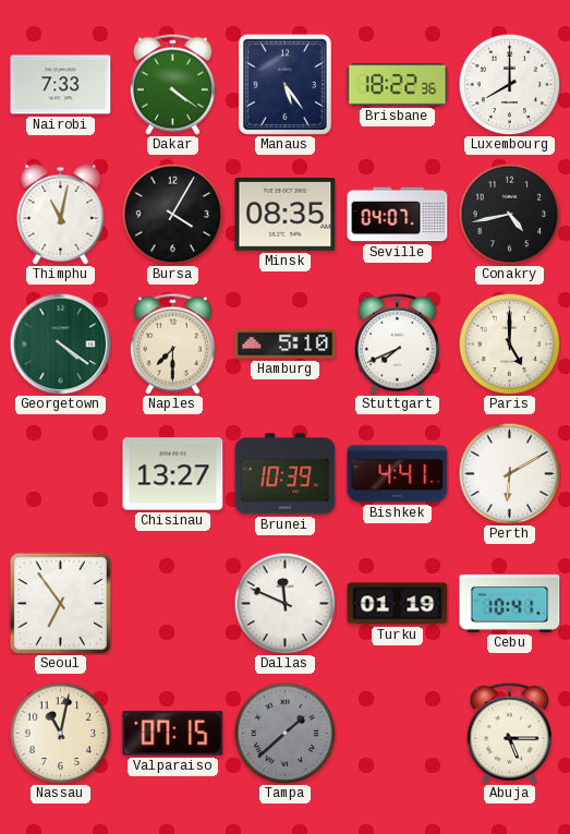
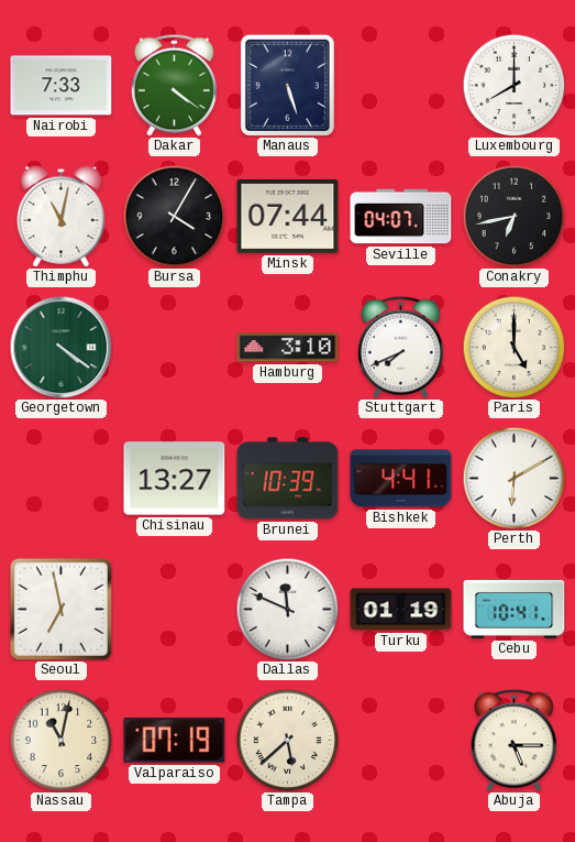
Manaus: 5:24 -> 5:27 (287, 85)
Brisbane: 18:22 -> none (398, 85)
Minsk: 08:35 -> 07:44 (288, 216)
Conakry: 4:43 -> 6:43 (513, 216)
Naples: 7:30 -> none (172, 343)
Hamburg: 5:10 -> 3:10 (288, 348)
Seoul: 6:54 -> 6:58 (60, 609)
Valparaiso: 07:15 -> 07:19 (175, 740)
Tampa: 1:38 -> 5:38 (287, 740)
Tampa dial: grey -> cream (287, 740)
